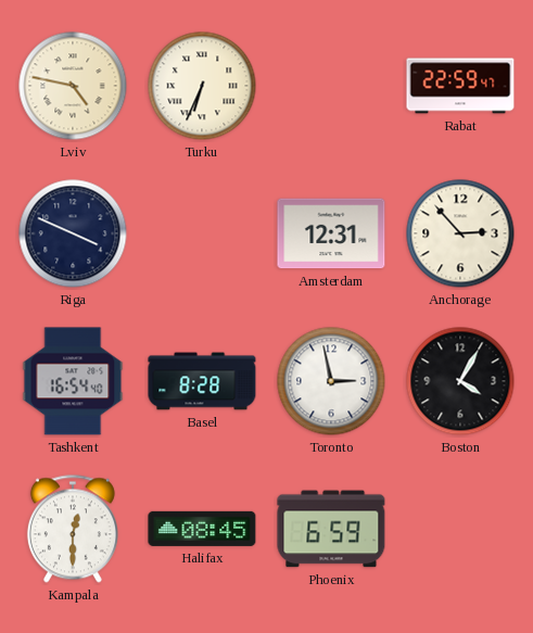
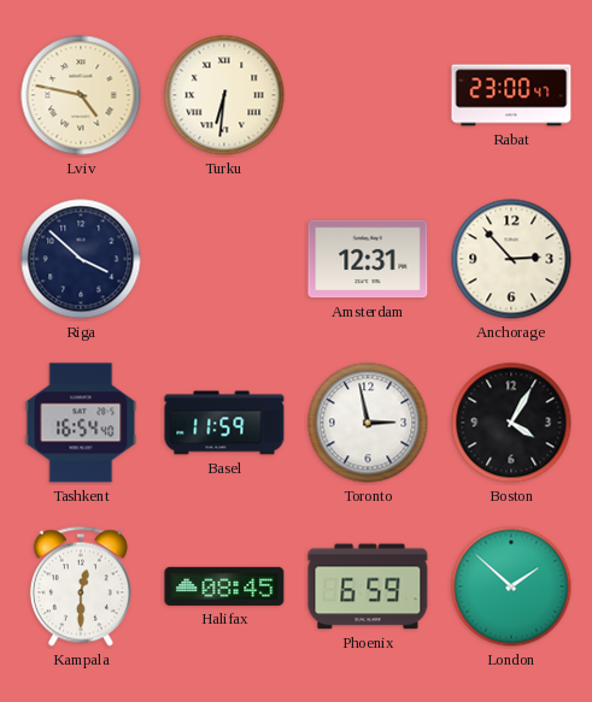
Turku: 6:34 -> 6:31 (224, 95)
Rabat: 22:59 -> 23:00 (511, 95)
Riga: 3:49 -> 3:52 (81, 259)
Basel: 8:28 -> 11:59 (224, 423)
London: none -> 1:52 (511, 586)
